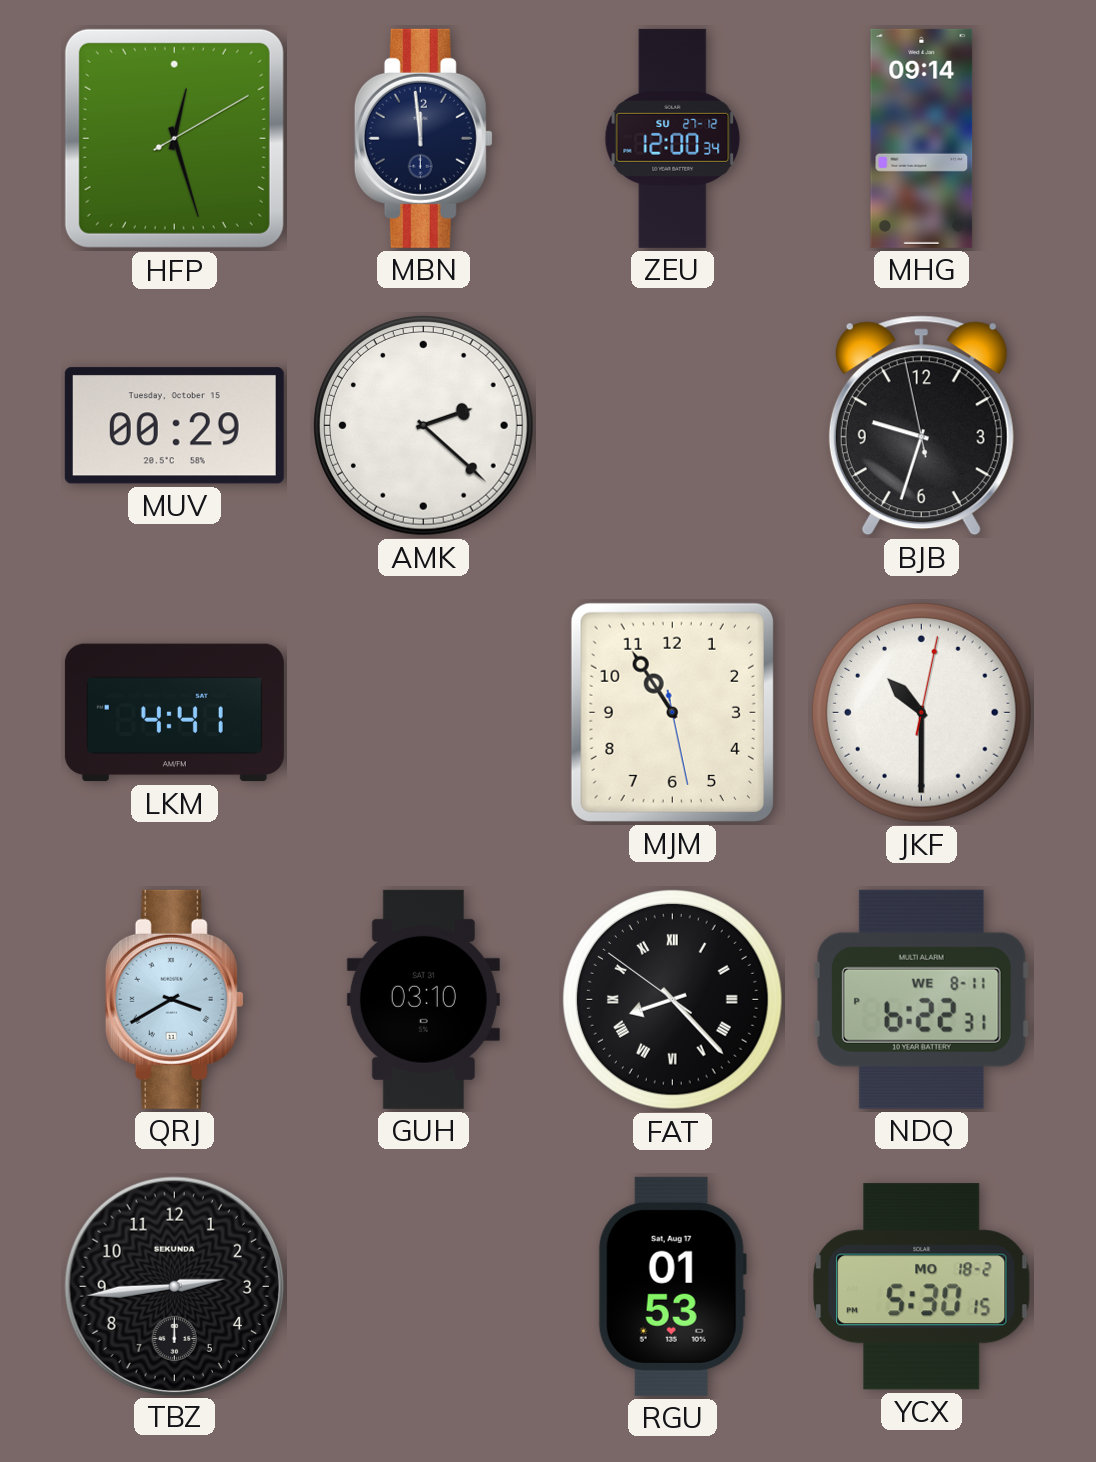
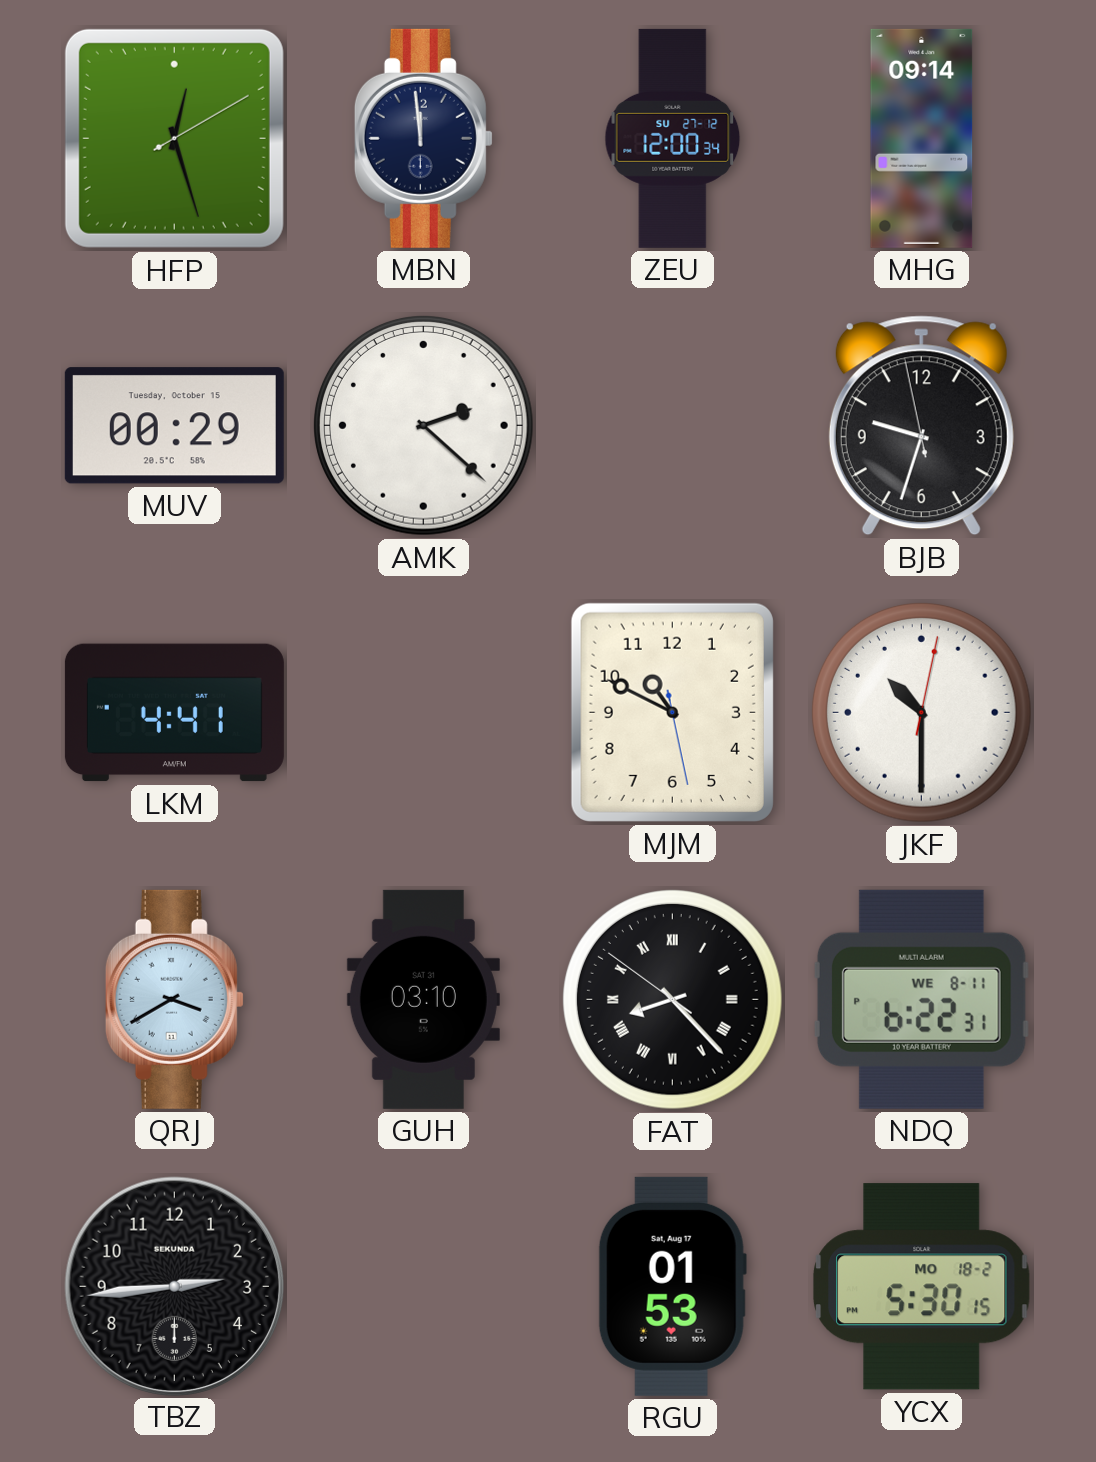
MJM: 10:54 -> 10:49 (672, 712)
